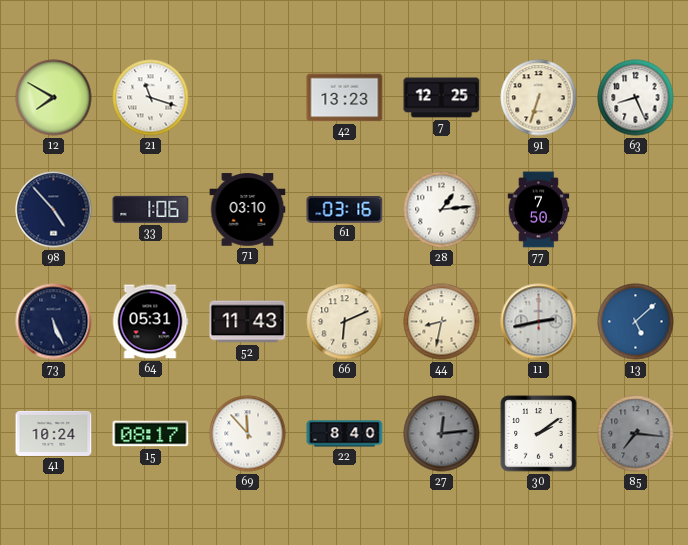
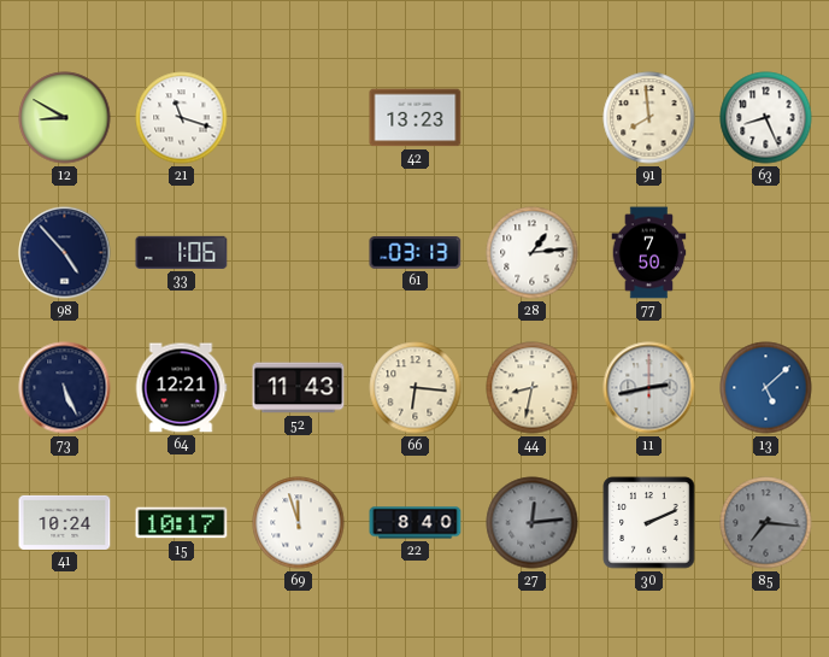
12: 7:50 -> 8:50 (65, 118)
7: 12:25 -> none (442, 98)
91: 6:33 -> 7:59 (649, 118)
71: 03:10 -> none (248, 210)
61: 03:16 -> 03:13 (416, 253)
64: 05:31 -> 12:21 (181, 388)
66: 6:11 -> 6:16 (416, 388)
15: 08:17 -> 10:17 (182, 523)
69: 11:53 -> 11:57 (299, 523)
30: 2:09 -> 2:11 (649, 523)
